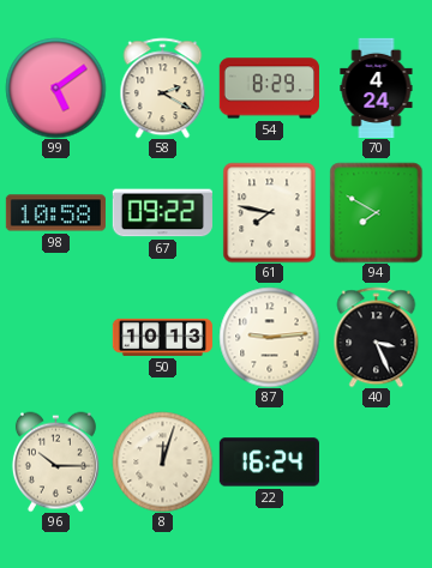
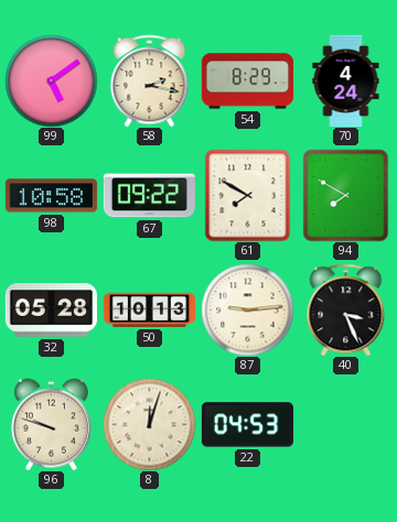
58: 2:20 -> 2:17 (150, 80)
61: 7:47 -> 7:50 (248, 195)
32: none -> 05:28 (51, 311)
96: 10:15 -> 9:48 (51, 424)
22: 16:24 -> 04:53 (247, 425)
